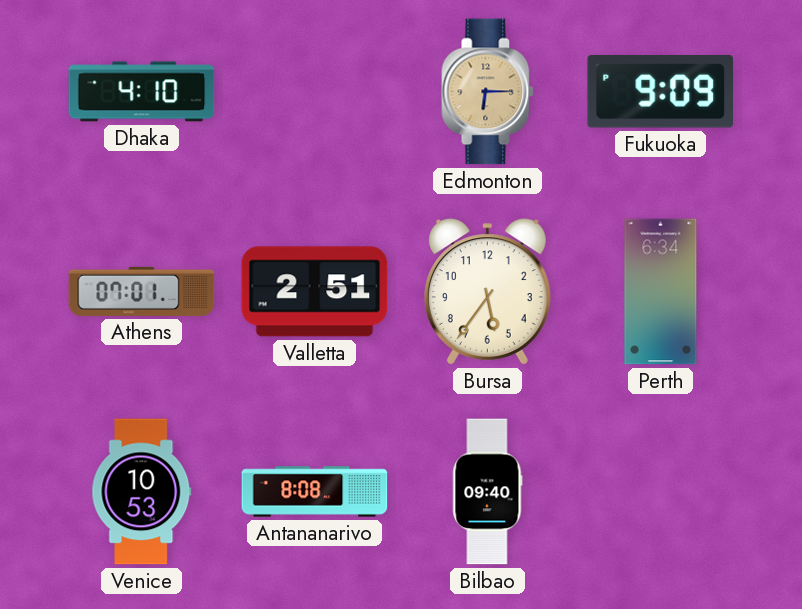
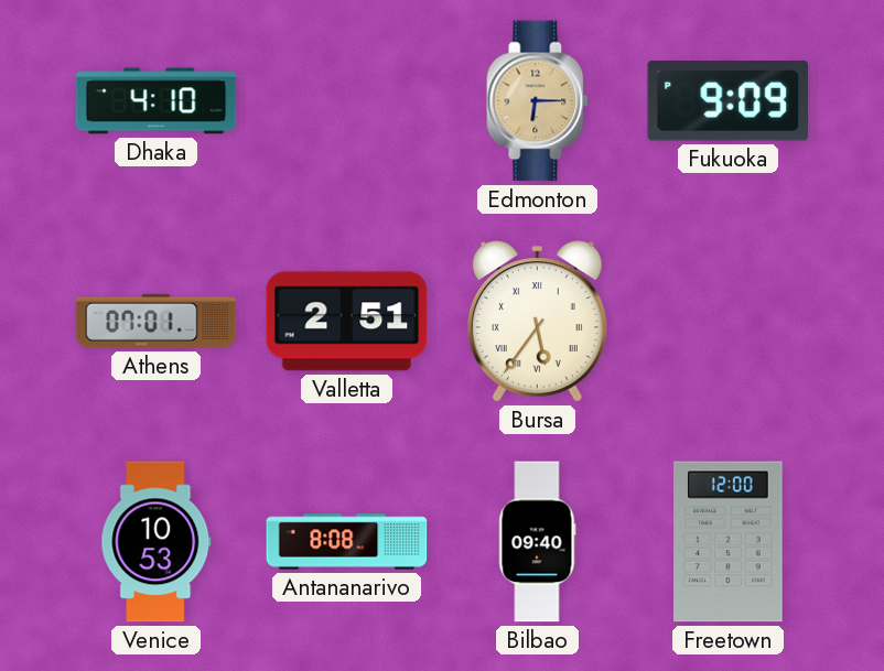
Bursa numerals: Arabic -> Roman (537, 322)
Perth: 6:34 -> none (661, 292)
Freetown: none -> 12:00 (729, 542)
